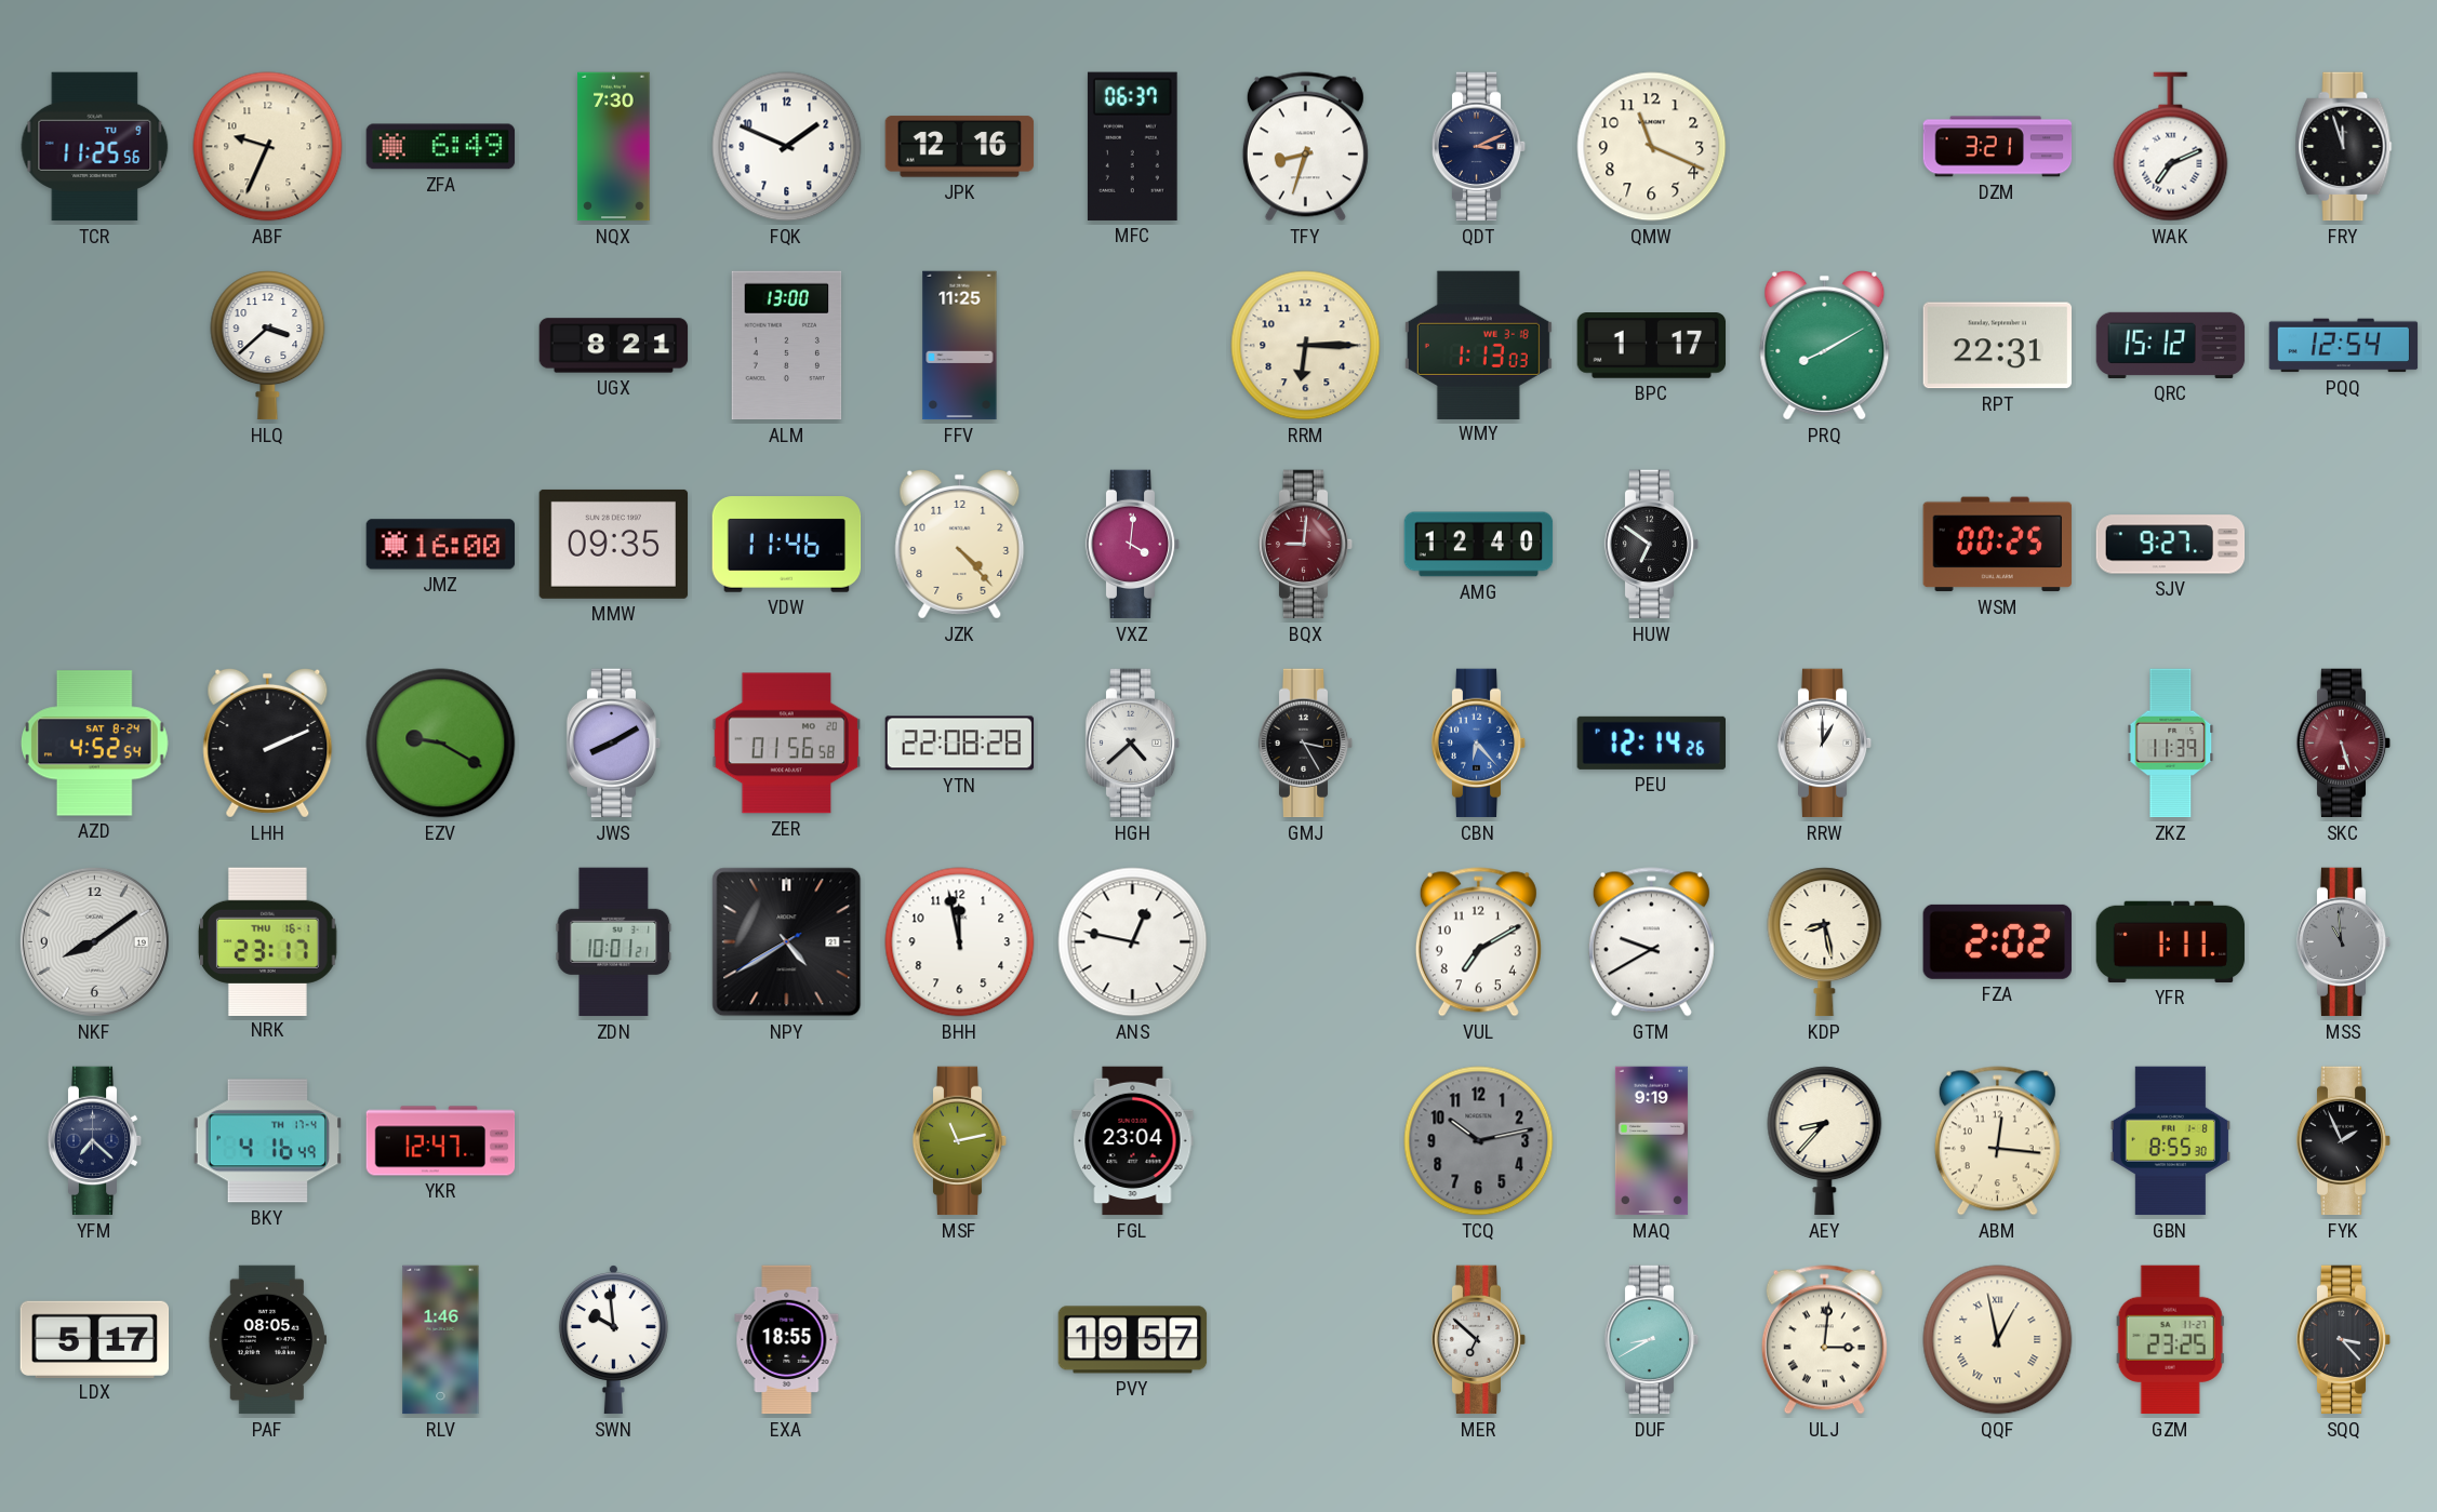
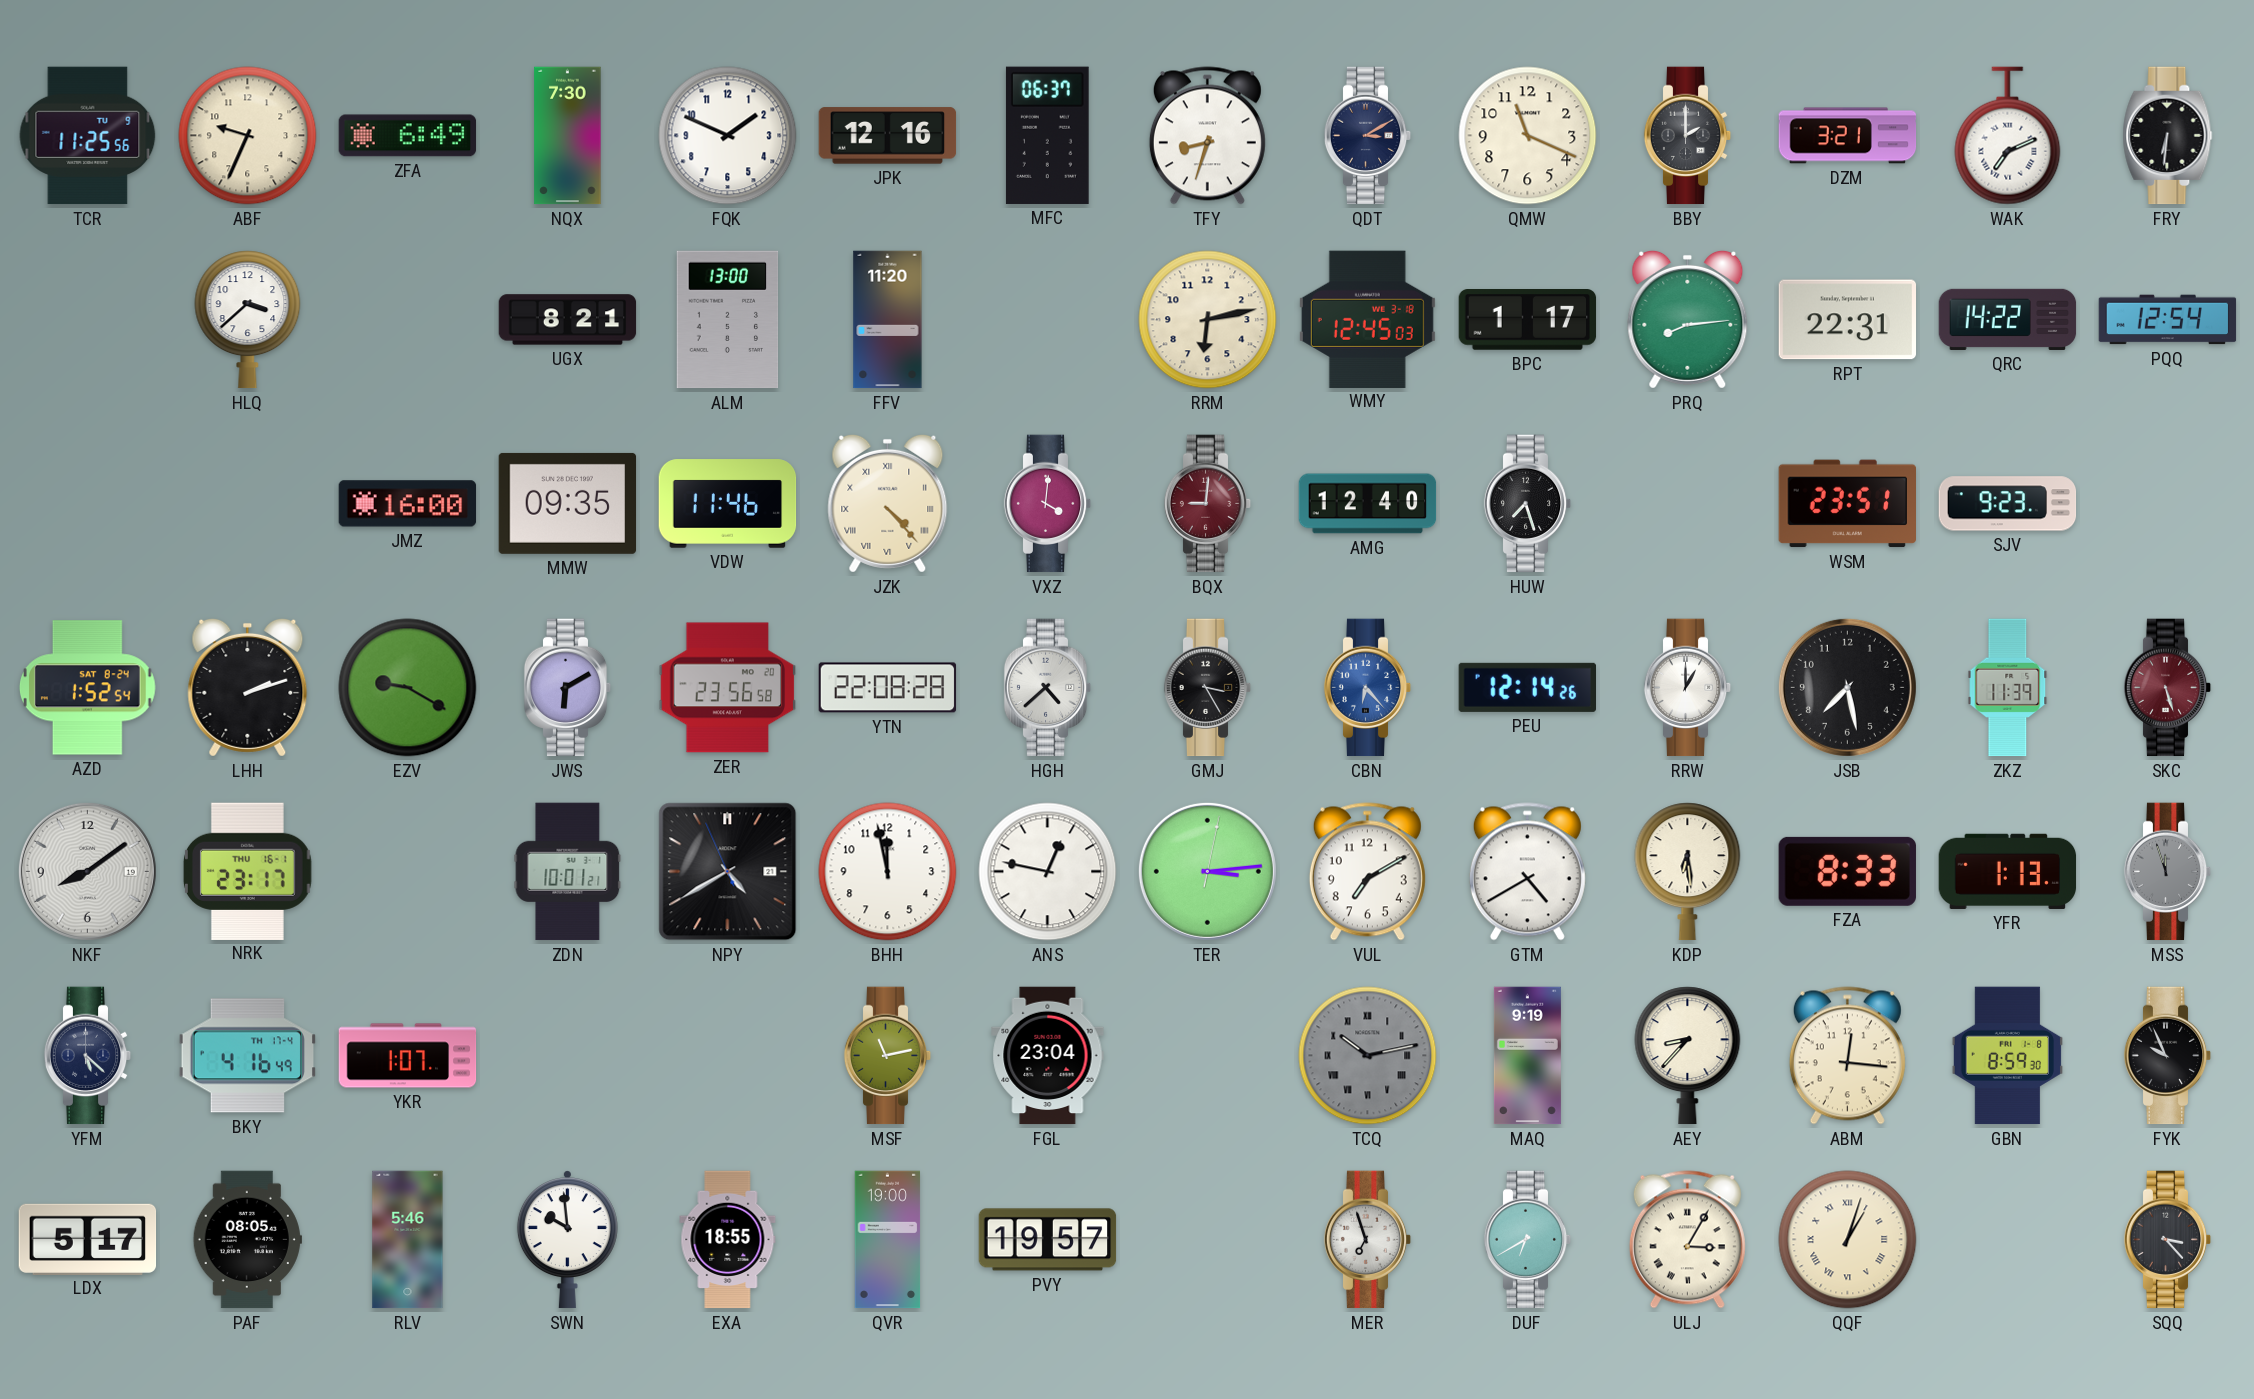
QDT: 3:11 -> 3:10 (1368, 136)
BBY: none -> 2:00 (1688, 136)
FRY: 11:57 -> 6:31 (2168, 136)
FFV: 11:25 -> 11:20 (888, 320)
RRM: 6:15 -> 6:13 (1208, 320)
WMY: 1:13 -> 12:45 (1367, 319)
PRQ: 8:10 -> 8:14 (1688, 319)
QRC: 15:12 -> 14:22 (2008, 319)
JZK numerals: Arabic -> Roman (888, 503)
HUW: 6:51 -> 7:27 (1528, 504)
WSM: 00:25 -> 23:51 (1847, 504)
SJV: 9:27 -> 9:23 (2008, 504)
AZD: 4:52 -> 1:52 (88, 688)
LHH: 2:11 -> 2:12 (248, 687)
JWS: 8:10 -> 6:10 (568, 688)
ZER: 01:56 -> 23:56 (728, 688)
JSB: none -> 7:28 (1847, 687)
NPY: 4:39:40 -> 4:39:56 (728, 872)
TER: none -> 3:14 (1207, 871)
GTM: 9:40 -> 4:40 (1527, 872)
KDP: 8:28 -> 6:29 (1688, 872)
FZA: 2:02 -> 8:33 (1847, 871)
YFR: 1:11 -> 1:13 (2008, 871)
MSS: 10:59 -> 11:57 (2168, 872)
YFM: 7:22 -> 5:22 (88, 1056)
YKR: 12:47 -> 1:07 (408, 1056)
TCQ numerals: Arabic -> Roman (1368, 1056)
GBN: 8:55 -> 8:59 (2007, 1056)
FYK: 1:56 -> 9:56 (2168, 1056)
RLV: 1:46 -> 5:46 (408, 1240)
QVR: none -> 19:00 (888, 1240)
MER: 6:52 -> 6:57 (1368, 1240)
DUF: 8:40 -> 6:40 (1528, 1240)
ULJ: 3:01 -> 3:05 (1687, 1240)
QQF: 12:58 -> 1:03 (1848, 1240)
GZM: 23:25 -> none (2170, 1340)
